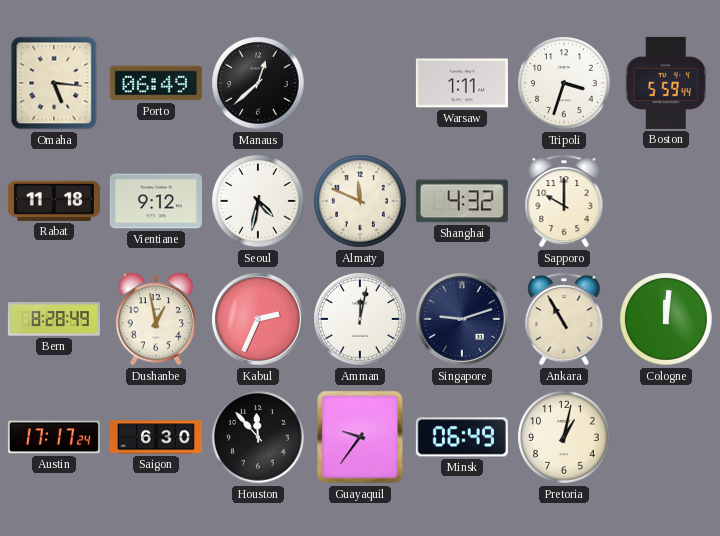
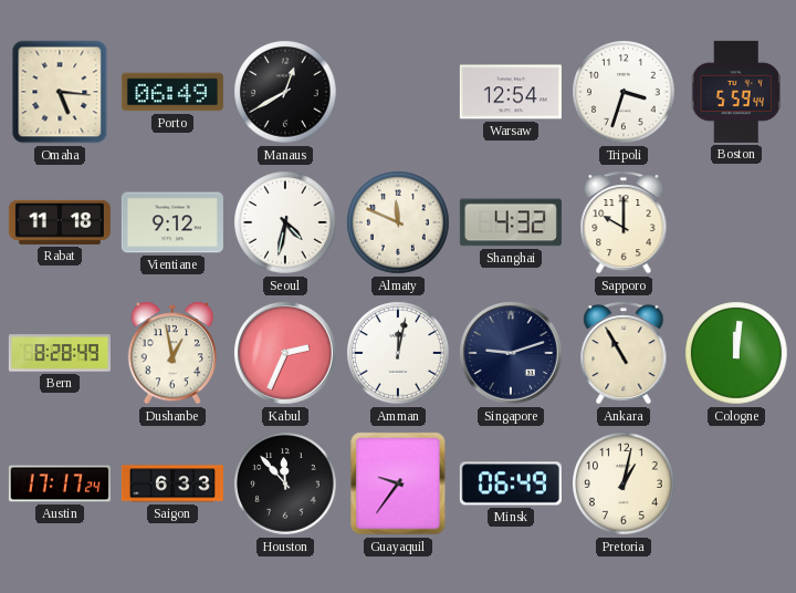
Manaus: 12:38 -> 12:40 (285, 92)
Warsaw: 1:11 -> 12:54 (511, 92)
Saigon: 6:30 -> 6:33 (172, 483)
